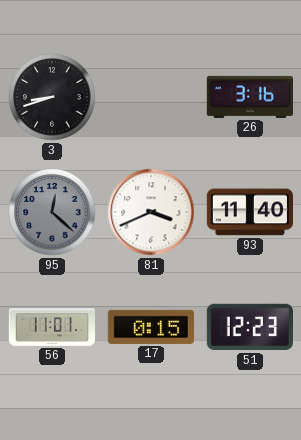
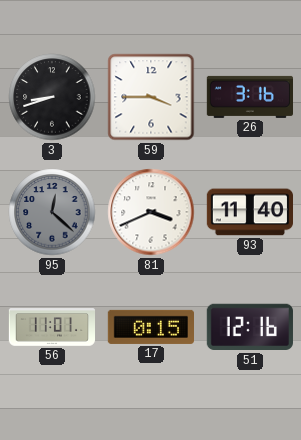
59: none -> 3:45 (151, 97)
51: 12:23 -> 12:16 (250, 327)
